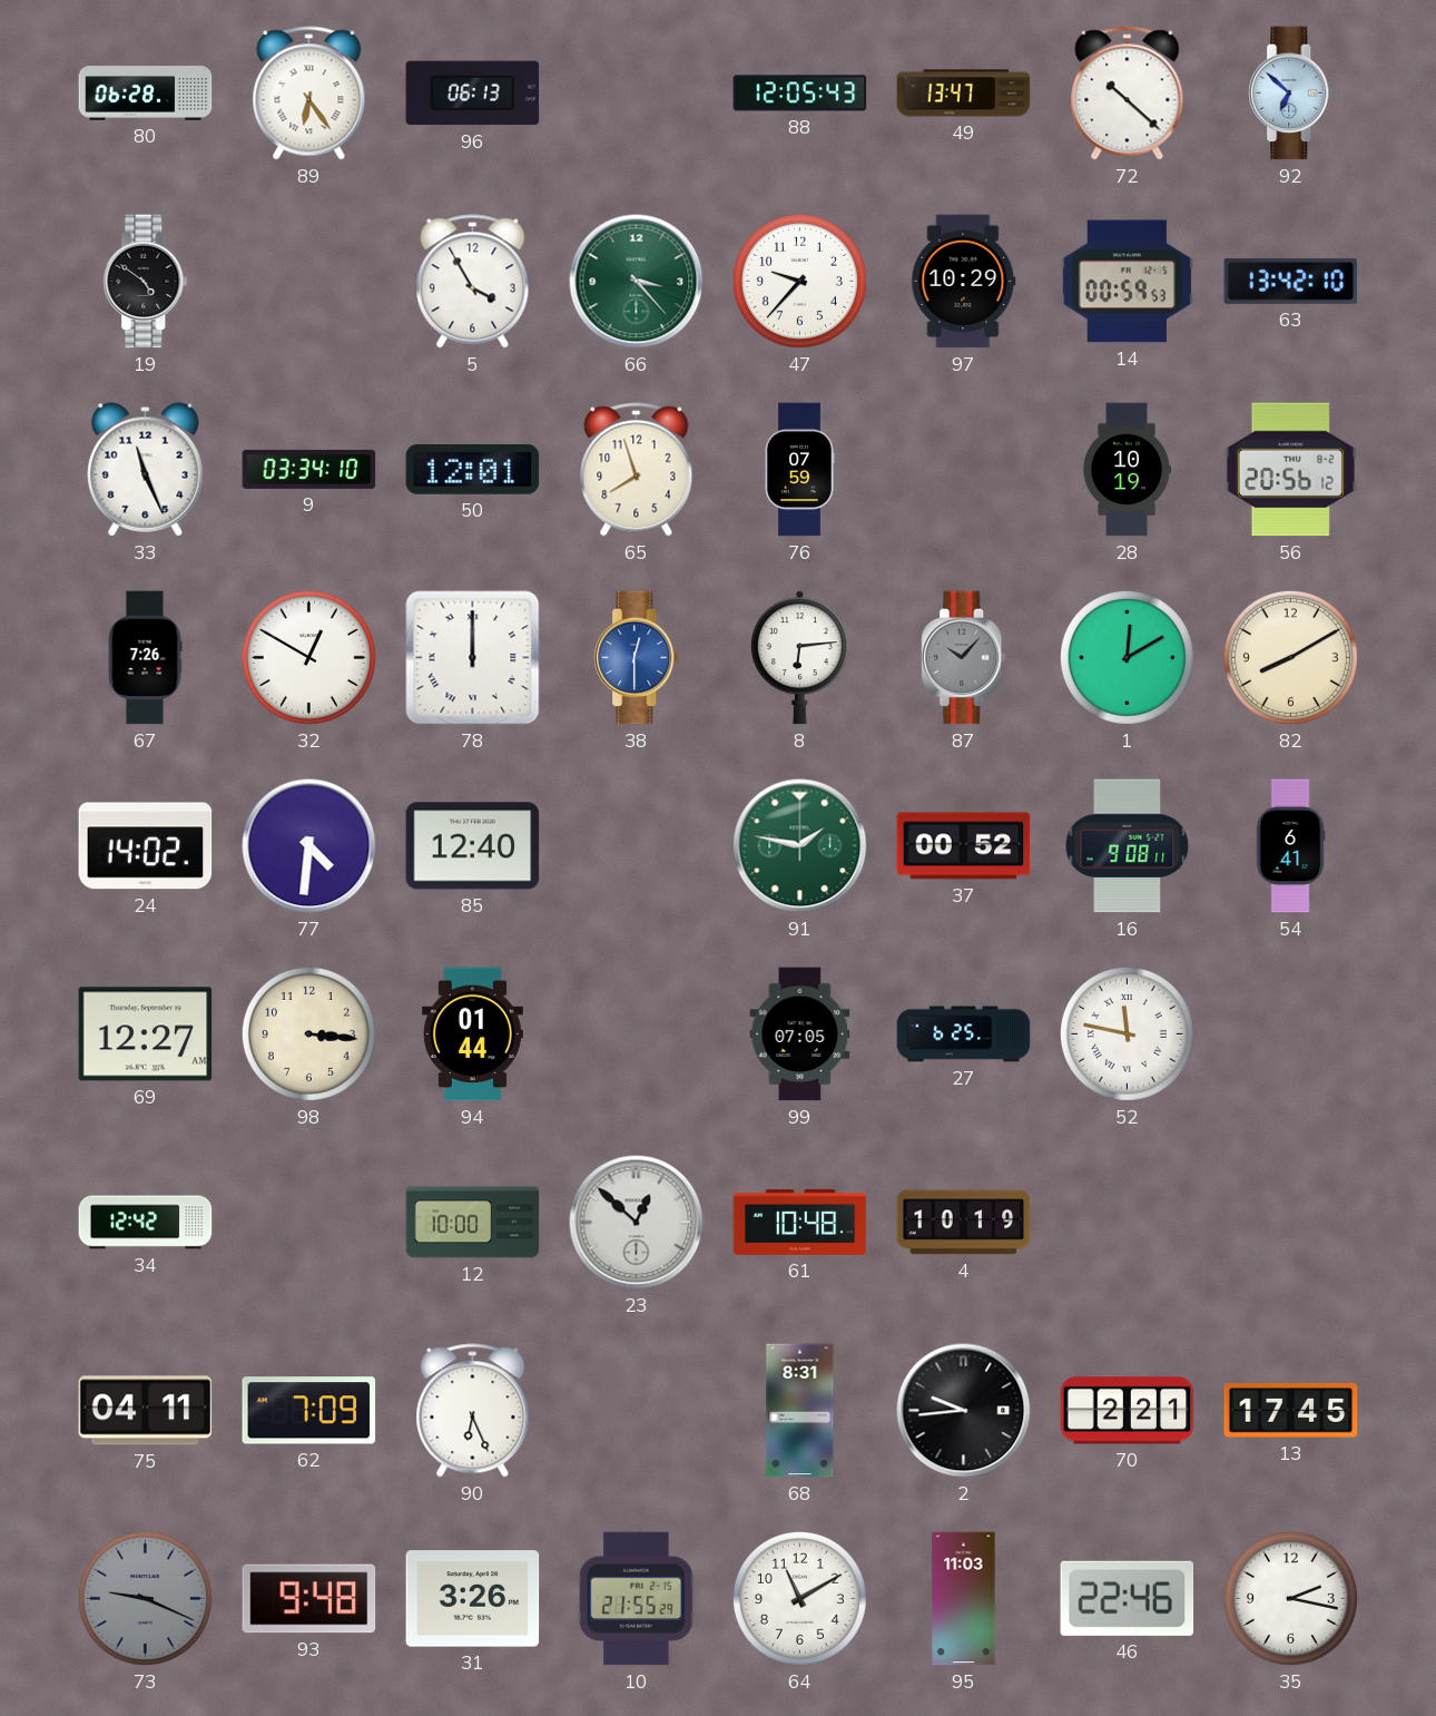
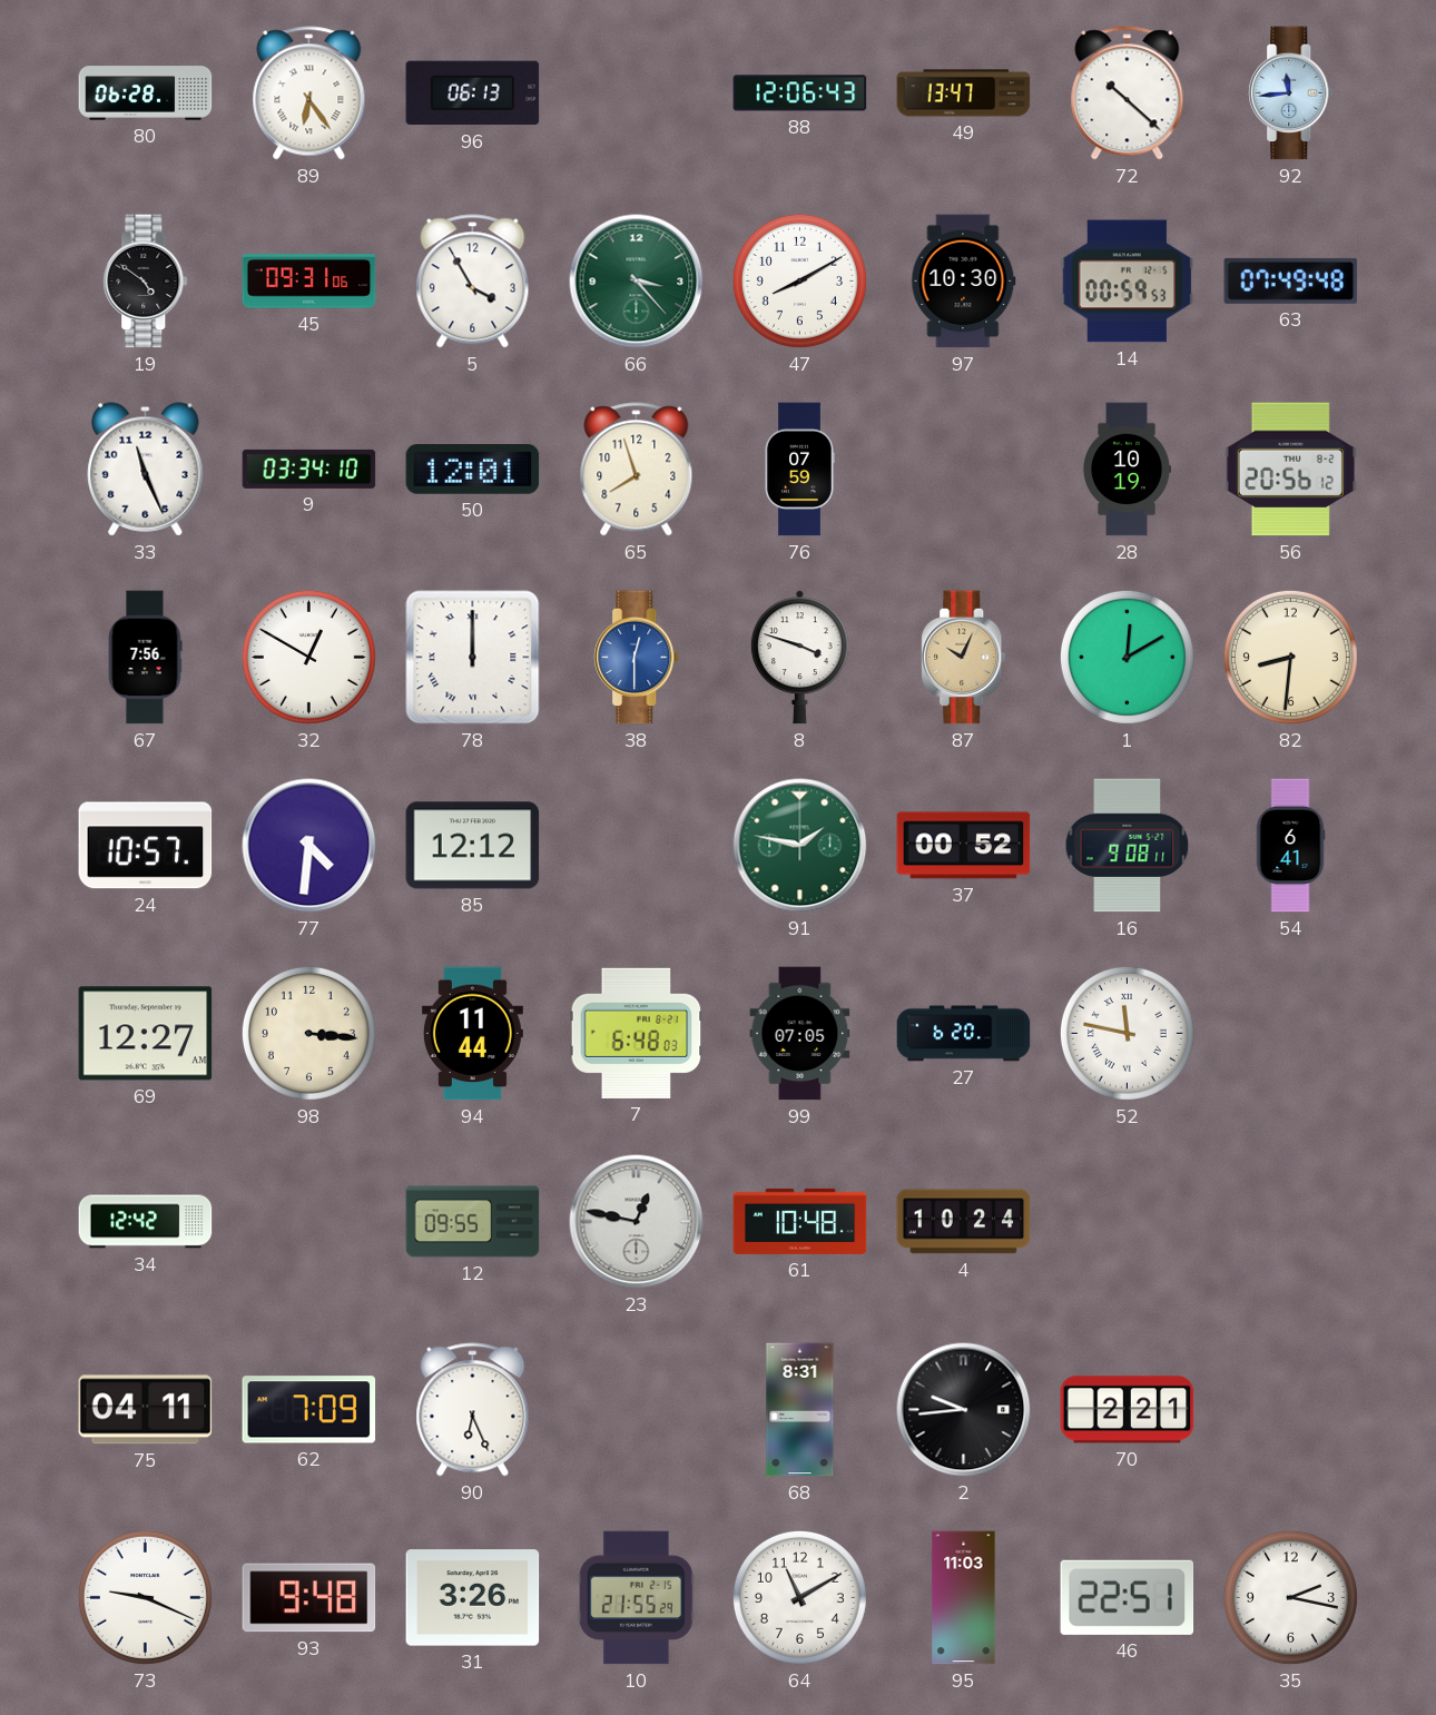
88: 12:05 -> 12:06 (800, 93)
92: 6:52 -> 11:44 (1291, 93)
45: none -> 09:31 (309, 282)
47: 9:37 -> 8:10 (799, 280)
97: 10:29 -> 10:30 (964, 282)
63: 13:42 -> 07:49 (1291, 280)
67: 7:26 -> 7:56 (145, 658)
8: 6:14 -> 3:48 (799, 658)
87: 10:07 -> 10:04 (964, 658)
87 dial: grey -> champagne (964, 658)
82: 8:10 -> 8:31 (1290, 657)
24: 14:02 -> 10:57 (146, 846)
85: 12:40 -> 12:12 (473, 846)
94: 01:44 -> 11:44 (472, 1034)
7: none -> 6:48 (637, 1033)
27: 6:25 -> 6:20 (964, 1034)
12: 10:00 -> 09:55 (473, 1222)
23: 12:52 -> 12:47 (637, 1222)
4: 10:19 -> 10:24 (964, 1222)
13: 17:45 -> none (1291, 1411)
73 dial: grey -> white (145, 1597)
46: 22:46 -> 22:51 (1128, 1597)
